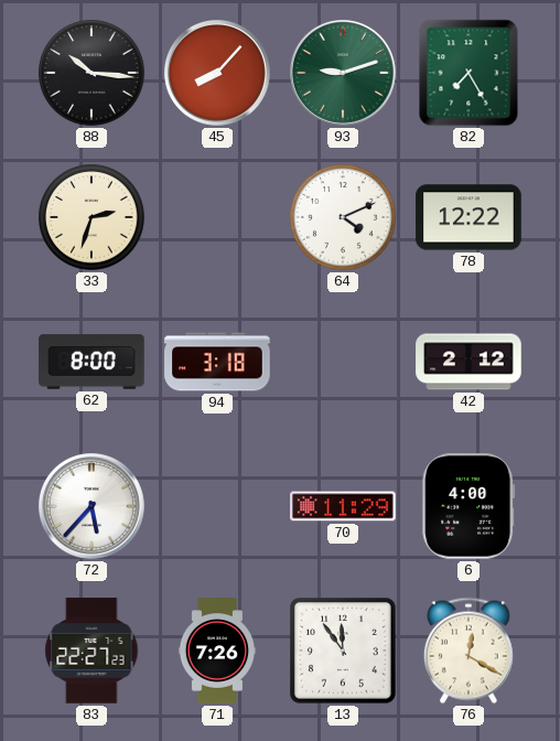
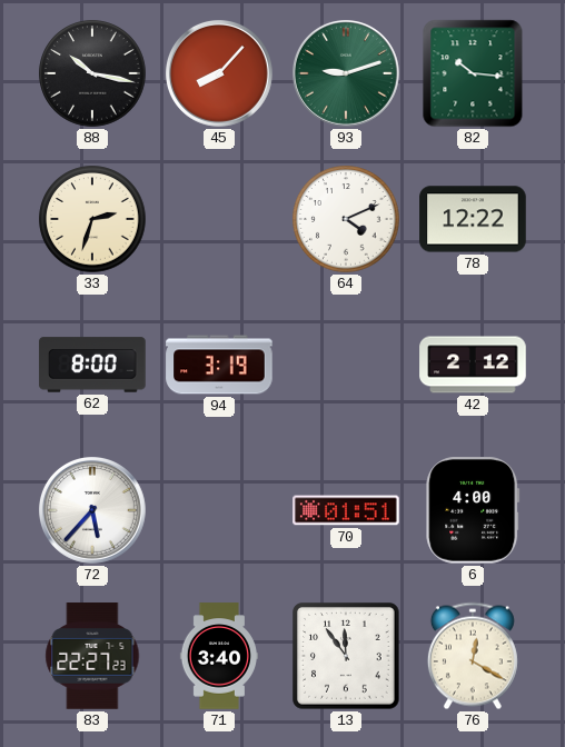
88: 10:16 -> 10:17 (92, 73)
82: 7:25 -> 10:16 (473, 73)
94: 3:18 -> 3:19 (219, 365)
70: 11:29 -> 01:51 (346, 510)
71: 7:26 -> 3:40 (218, 656)
